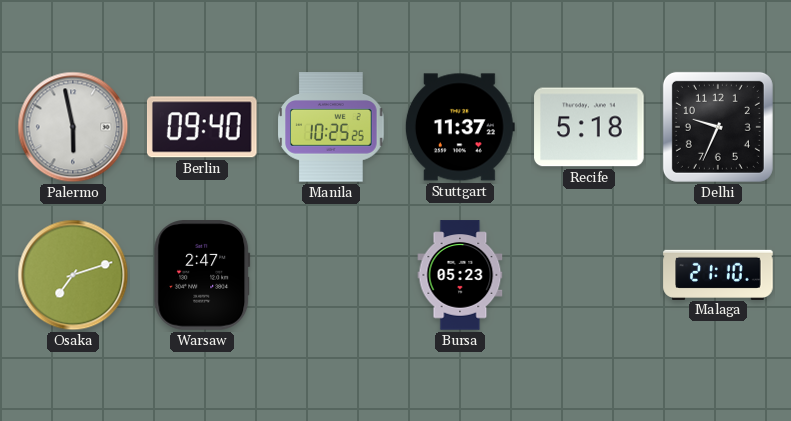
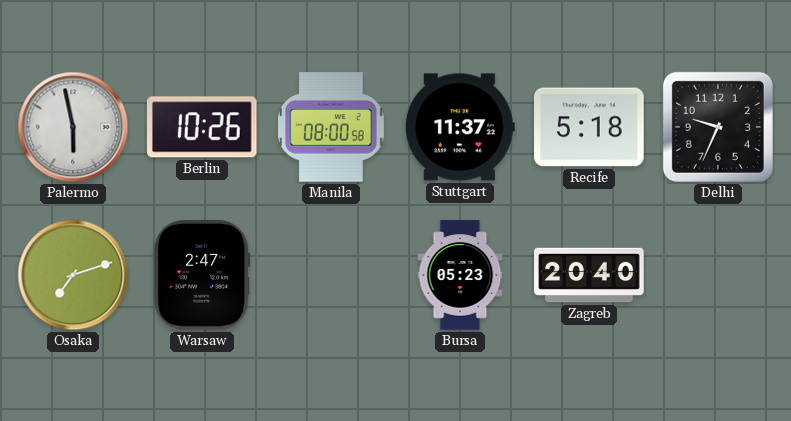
Berlin: 09:40 -> 10:26 (202, 127)
Manila: 10:25 -> 08:00 (331, 127)
Zagreb: none -> 20:40 (589, 275)
Malaga: 21:10 -> none (718, 274)
